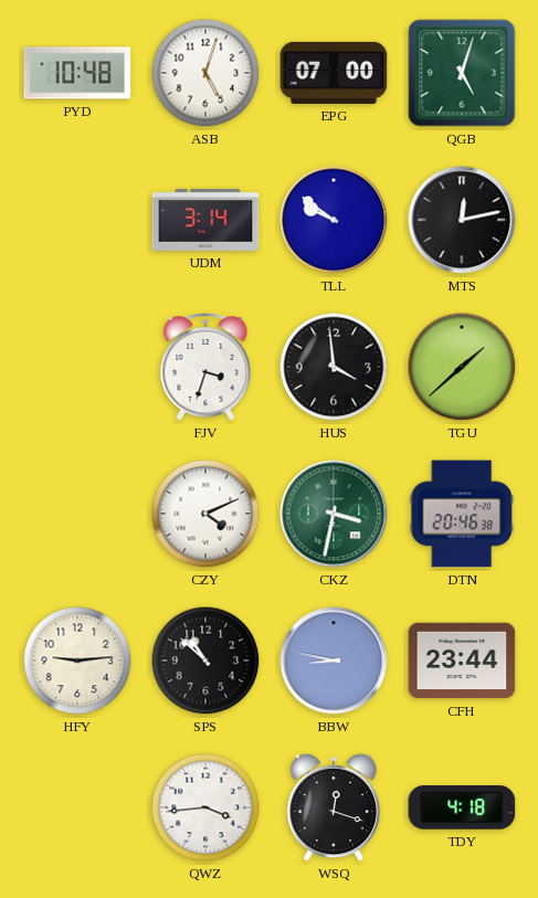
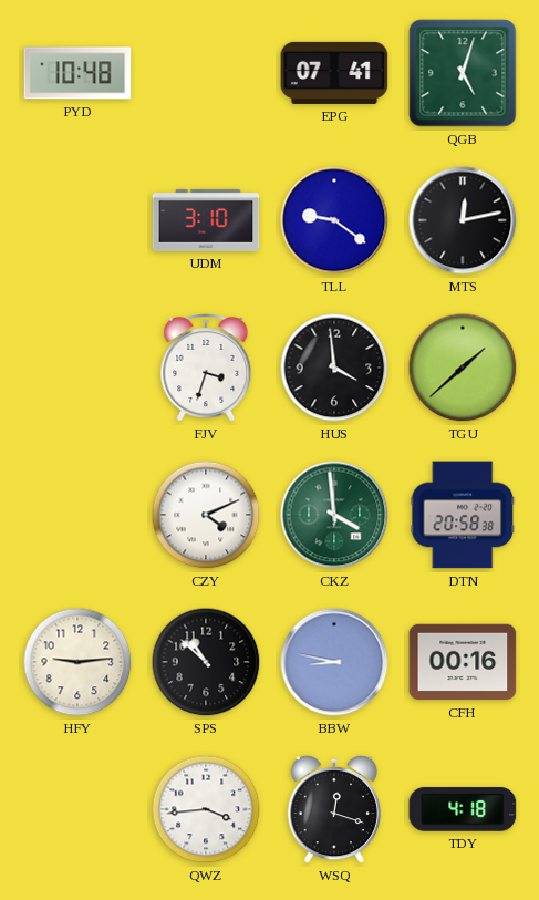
ASB: 5:03 -> none (205, 73)
EPG: 07:00 -> 07:41 (334, 73)
UDM: 3:14 -> 3:10 (206, 220)
TLL: 9:51 -> 9:21 (334, 220)
CKZ: 3:32 -> 3:59 (334, 515)
DTN: 20:46 -> 20:58 (463, 515)
CFH: 23:44 -> 00:16 (463, 662)
